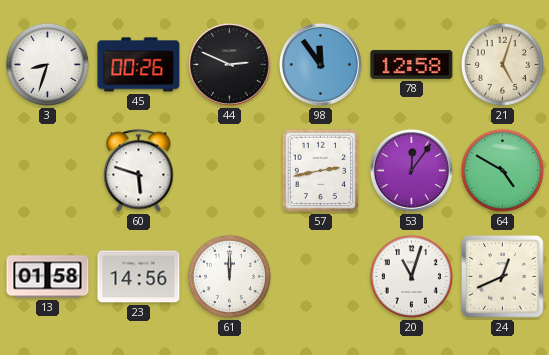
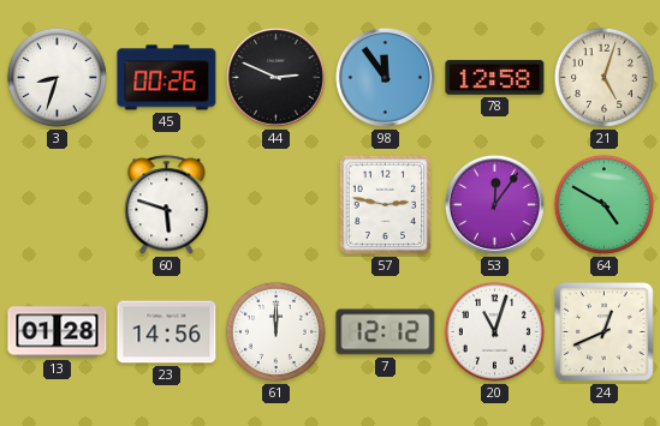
57: 2:43 -> 2:47 (386, 205)
13: 01:58 -> 01:28 (58, 332)
7: none -> 12:12 (386, 332)
